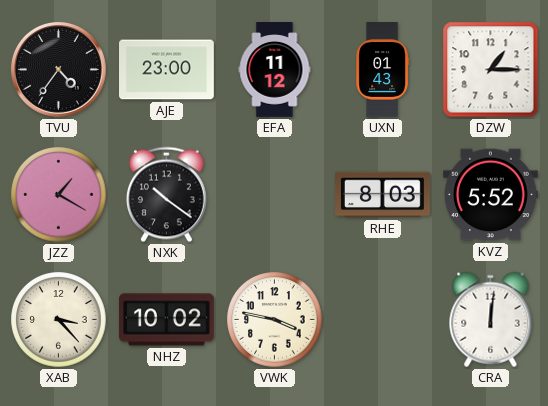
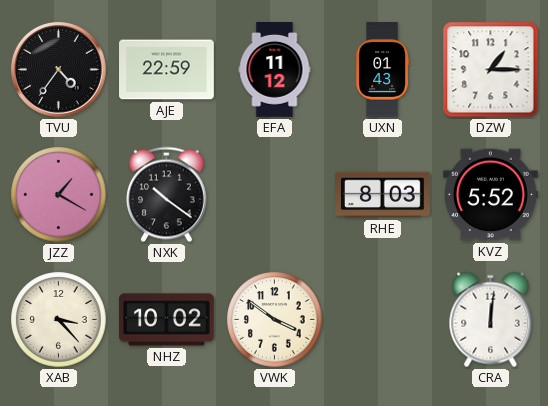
AJE: 23:00 -> 22:59 (167, 70)
VWK: 3:47 -> 3:51 (275, 320)
